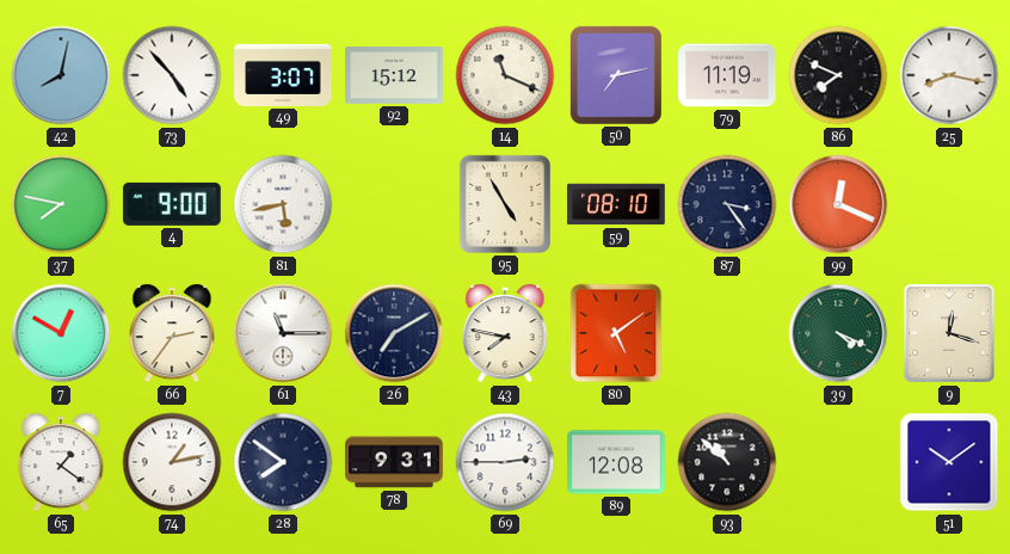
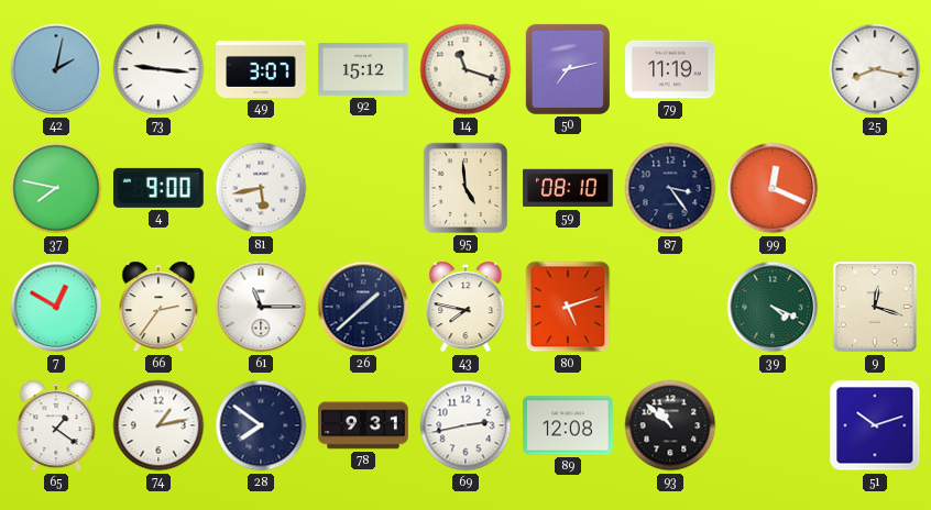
42: 8:02 -> 2:02 (56, 69)
73: 4:53 -> 9:16 (158, 69)
14: 11:19 -> 11:18 (465, 69)
86: 7:49 -> none (838, 75)
95: 4:55 -> 4:59 (465, 188)
26: 7:10 -> 1:38 (363, 307)
80: 5:09 -> 5:12 (568, 307)
69: 2:45 -> 2:43 (465, 425)
51: 10:09 -> 10:12 (875, 425)
